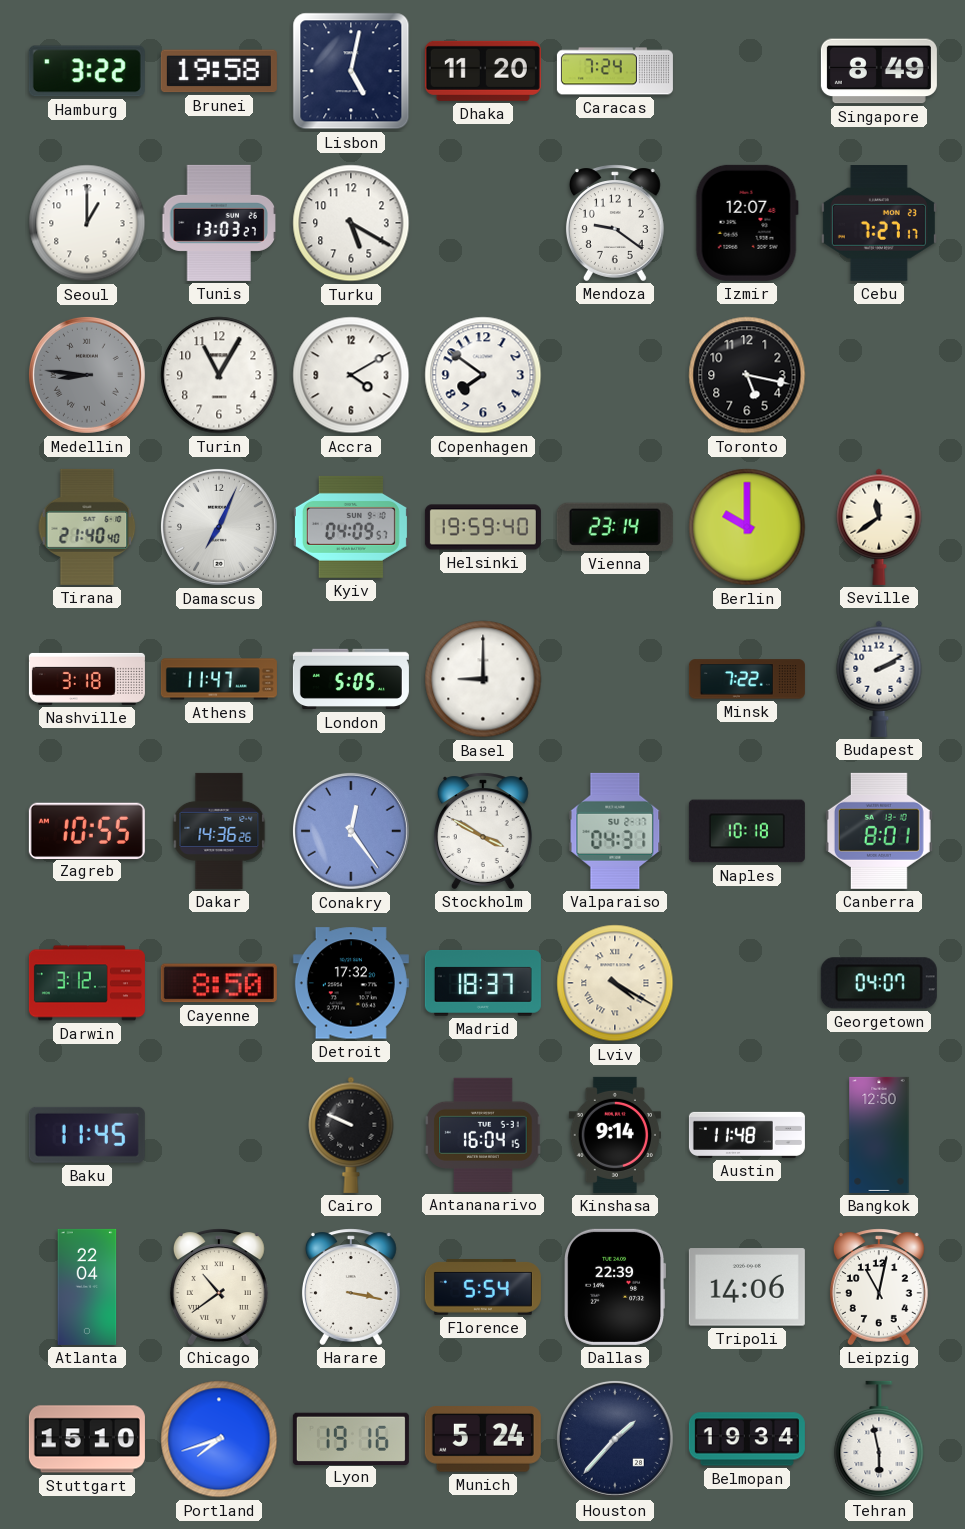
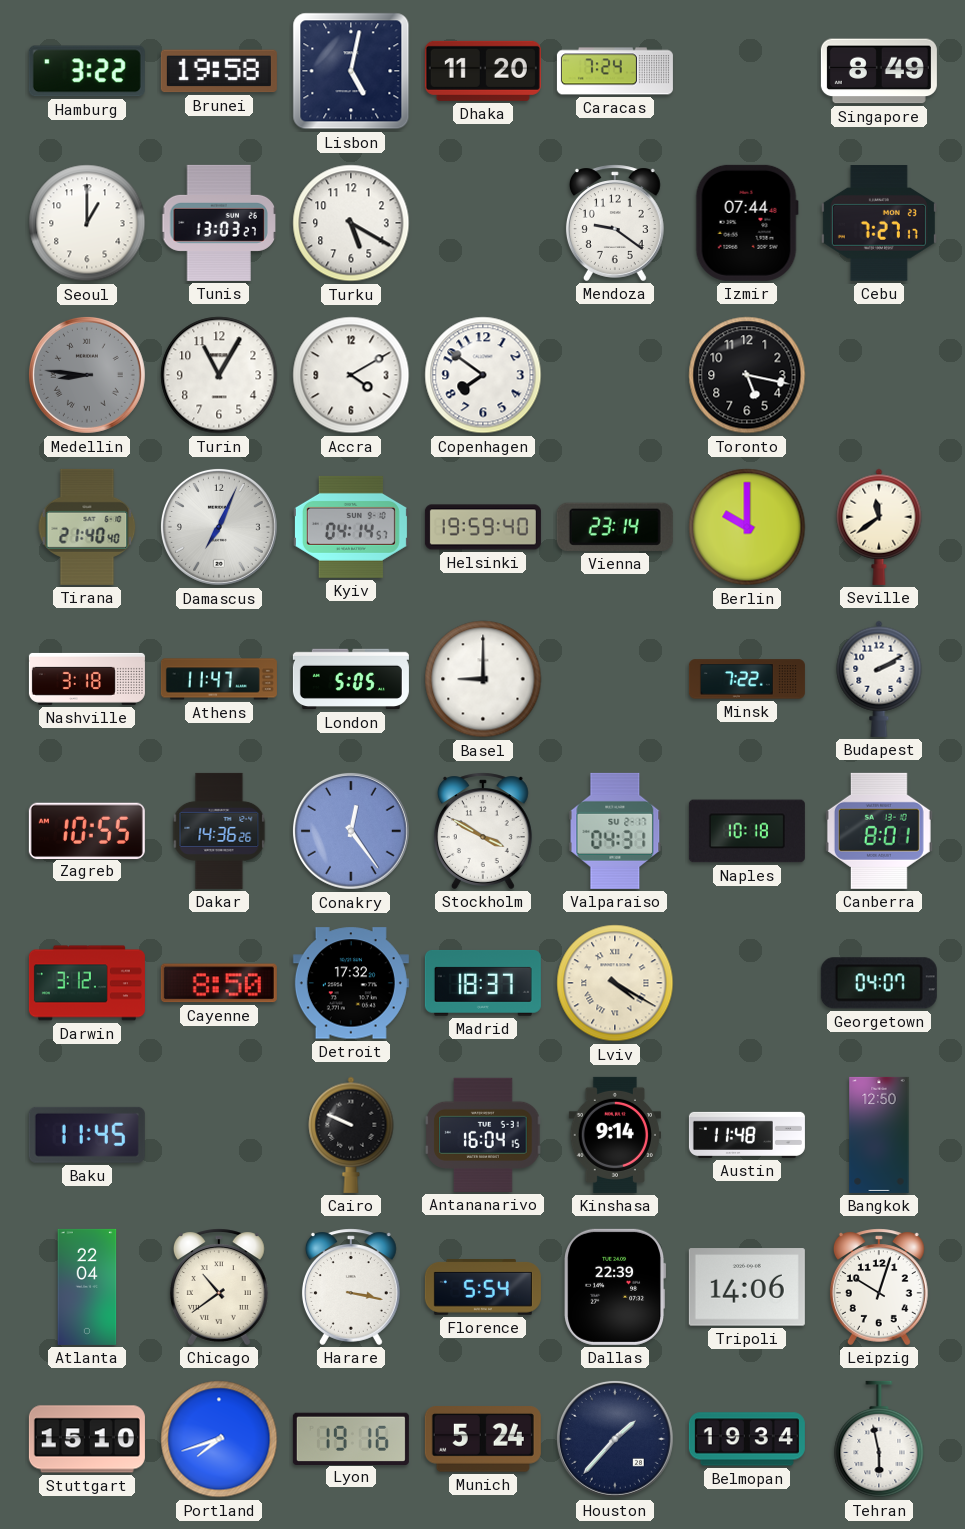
Izmir: 12:07 -> 07:44 (747, 223)
Kyiv: 04:09 -> 04:14 (351, 527)
Leipzig: 11:02 -> 10:03 (879, 1287)
